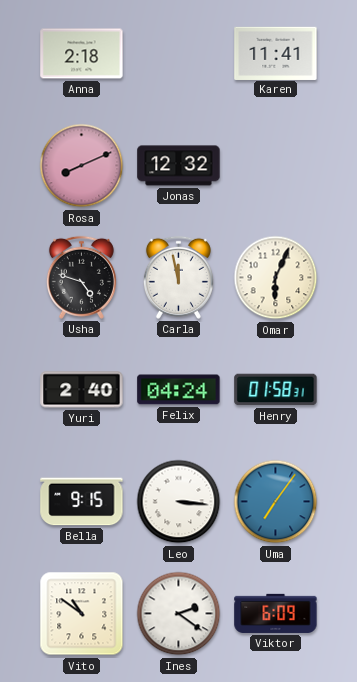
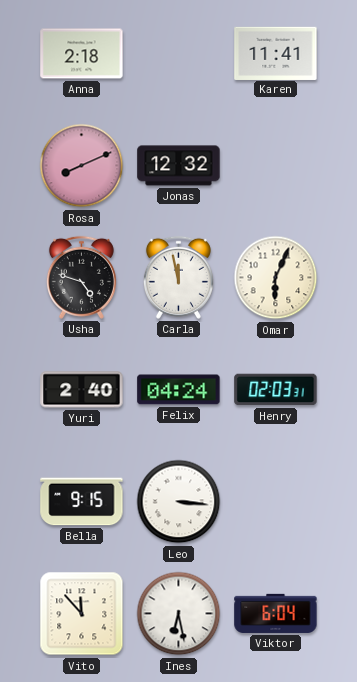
Henry: 01:58 -> 02:03 (276, 390)
Uma: 7:06 -> none (276, 502)
Vito: 10:51 -> 11:53 (82, 614)
Ines: 2:21 -> 6:28 (179, 614)
Viktor: 6:09 -> 6:04 (276, 613)
